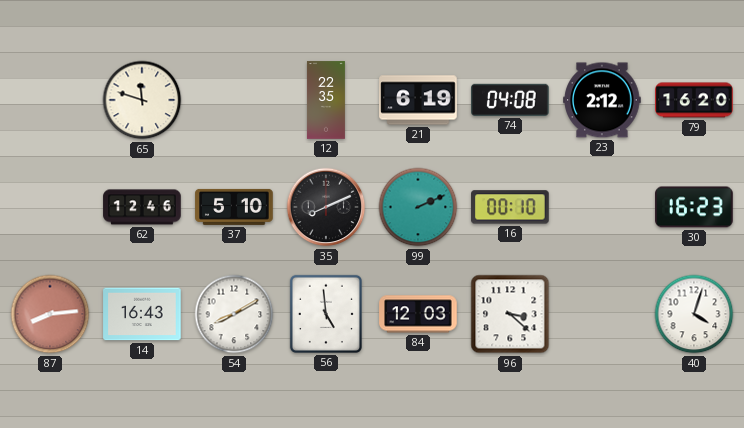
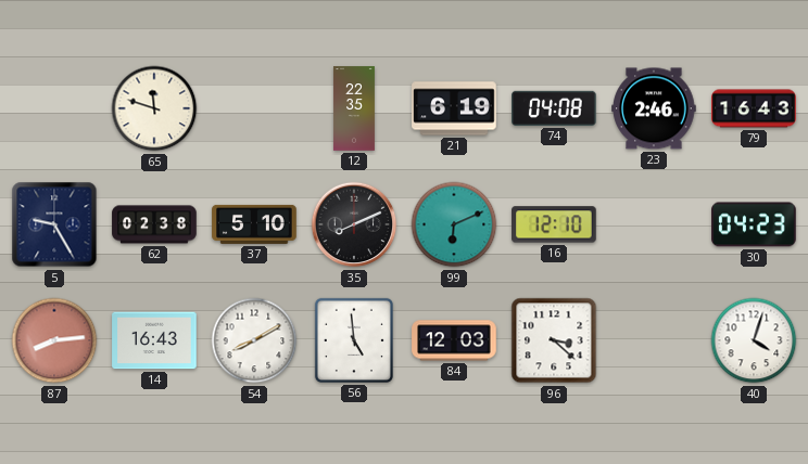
23: 2:12 -> 2:46 (654, 108)
79: 16:20 -> 16:43 (754, 108)
5: none -> 9:25 (54, 224)
62: 12:46 -> 02:38 (154, 224)
99: 2:11 -> 6:11 (454, 224)
16: 00:10 -> 12:10 (554, 224)
30: 16:23 -> 04:23 (754, 224)
